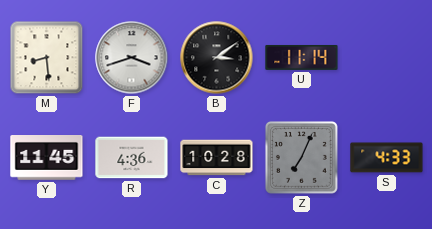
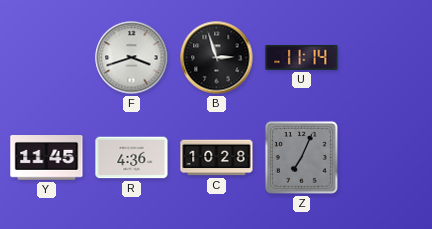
M: 8:29 -> none (47, 58)
B: 3:09 -> 2:57 (217, 58)
S: 4:33 -> none (387, 158)
